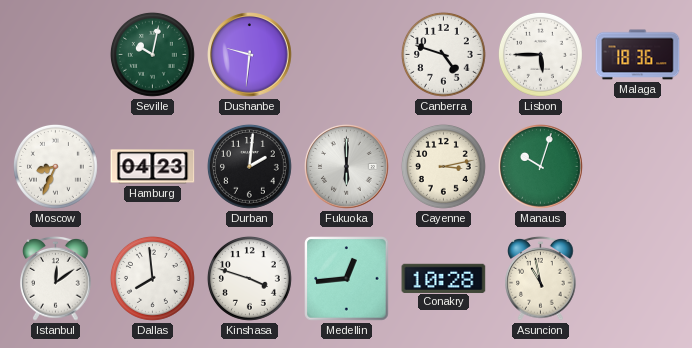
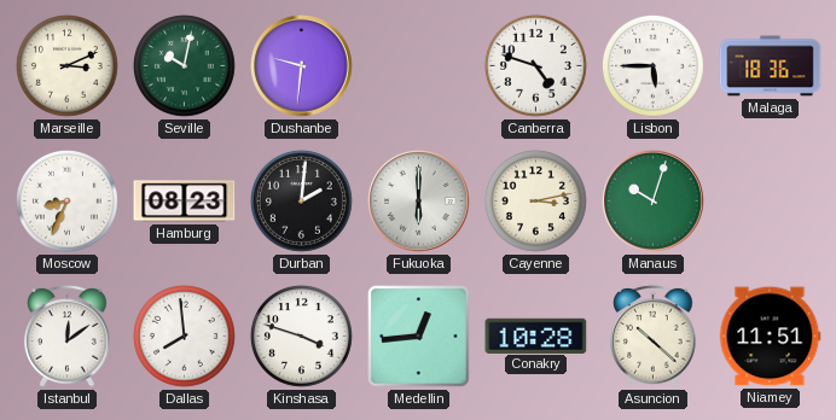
Marseille: none -> 3:11 (66, 65)
Hamburg: 04:23 -> 08:23 (185, 202)
Asuncion: 10:58 -> 10:22 (654, 337)
Niamey: none -> 11:51 (770, 337)
